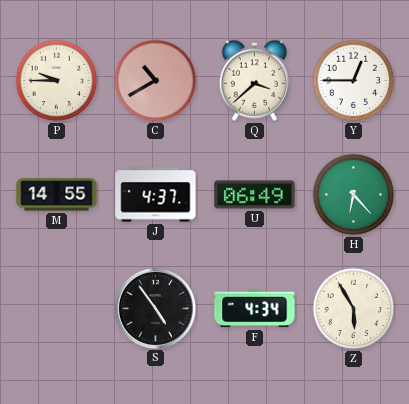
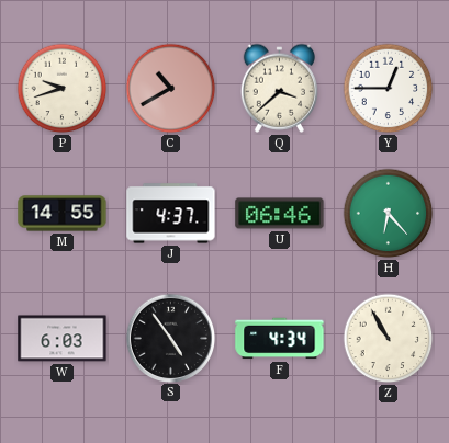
P: 9:45 -> 9:42 (63, 89)
U: 06:49 -> 06:46 (280, 214)
W: none -> 6:03 (63, 339)
Z: 5:55 -> 10:55 (389, 339)
